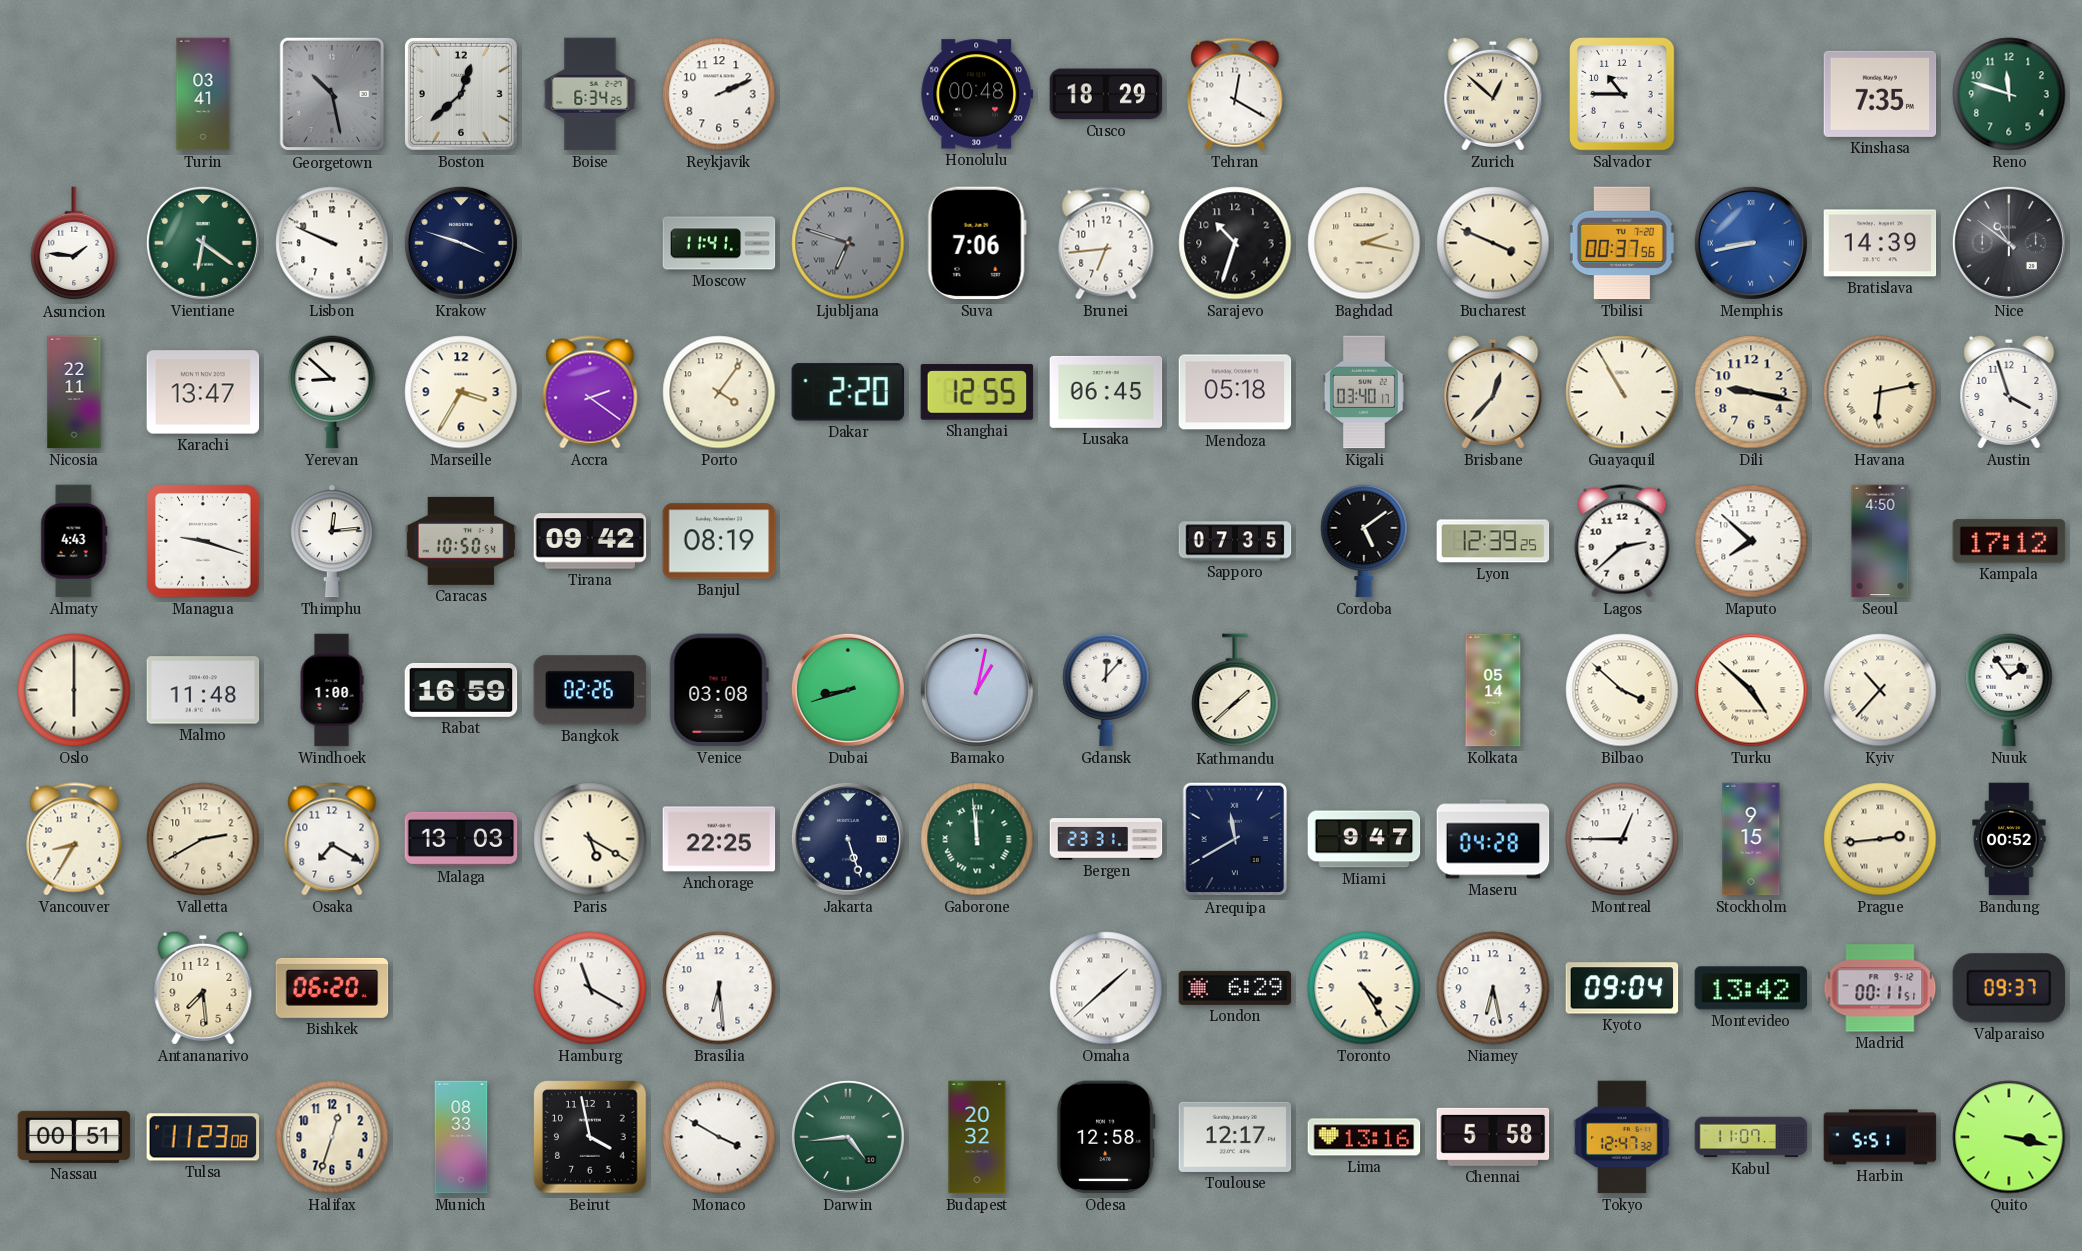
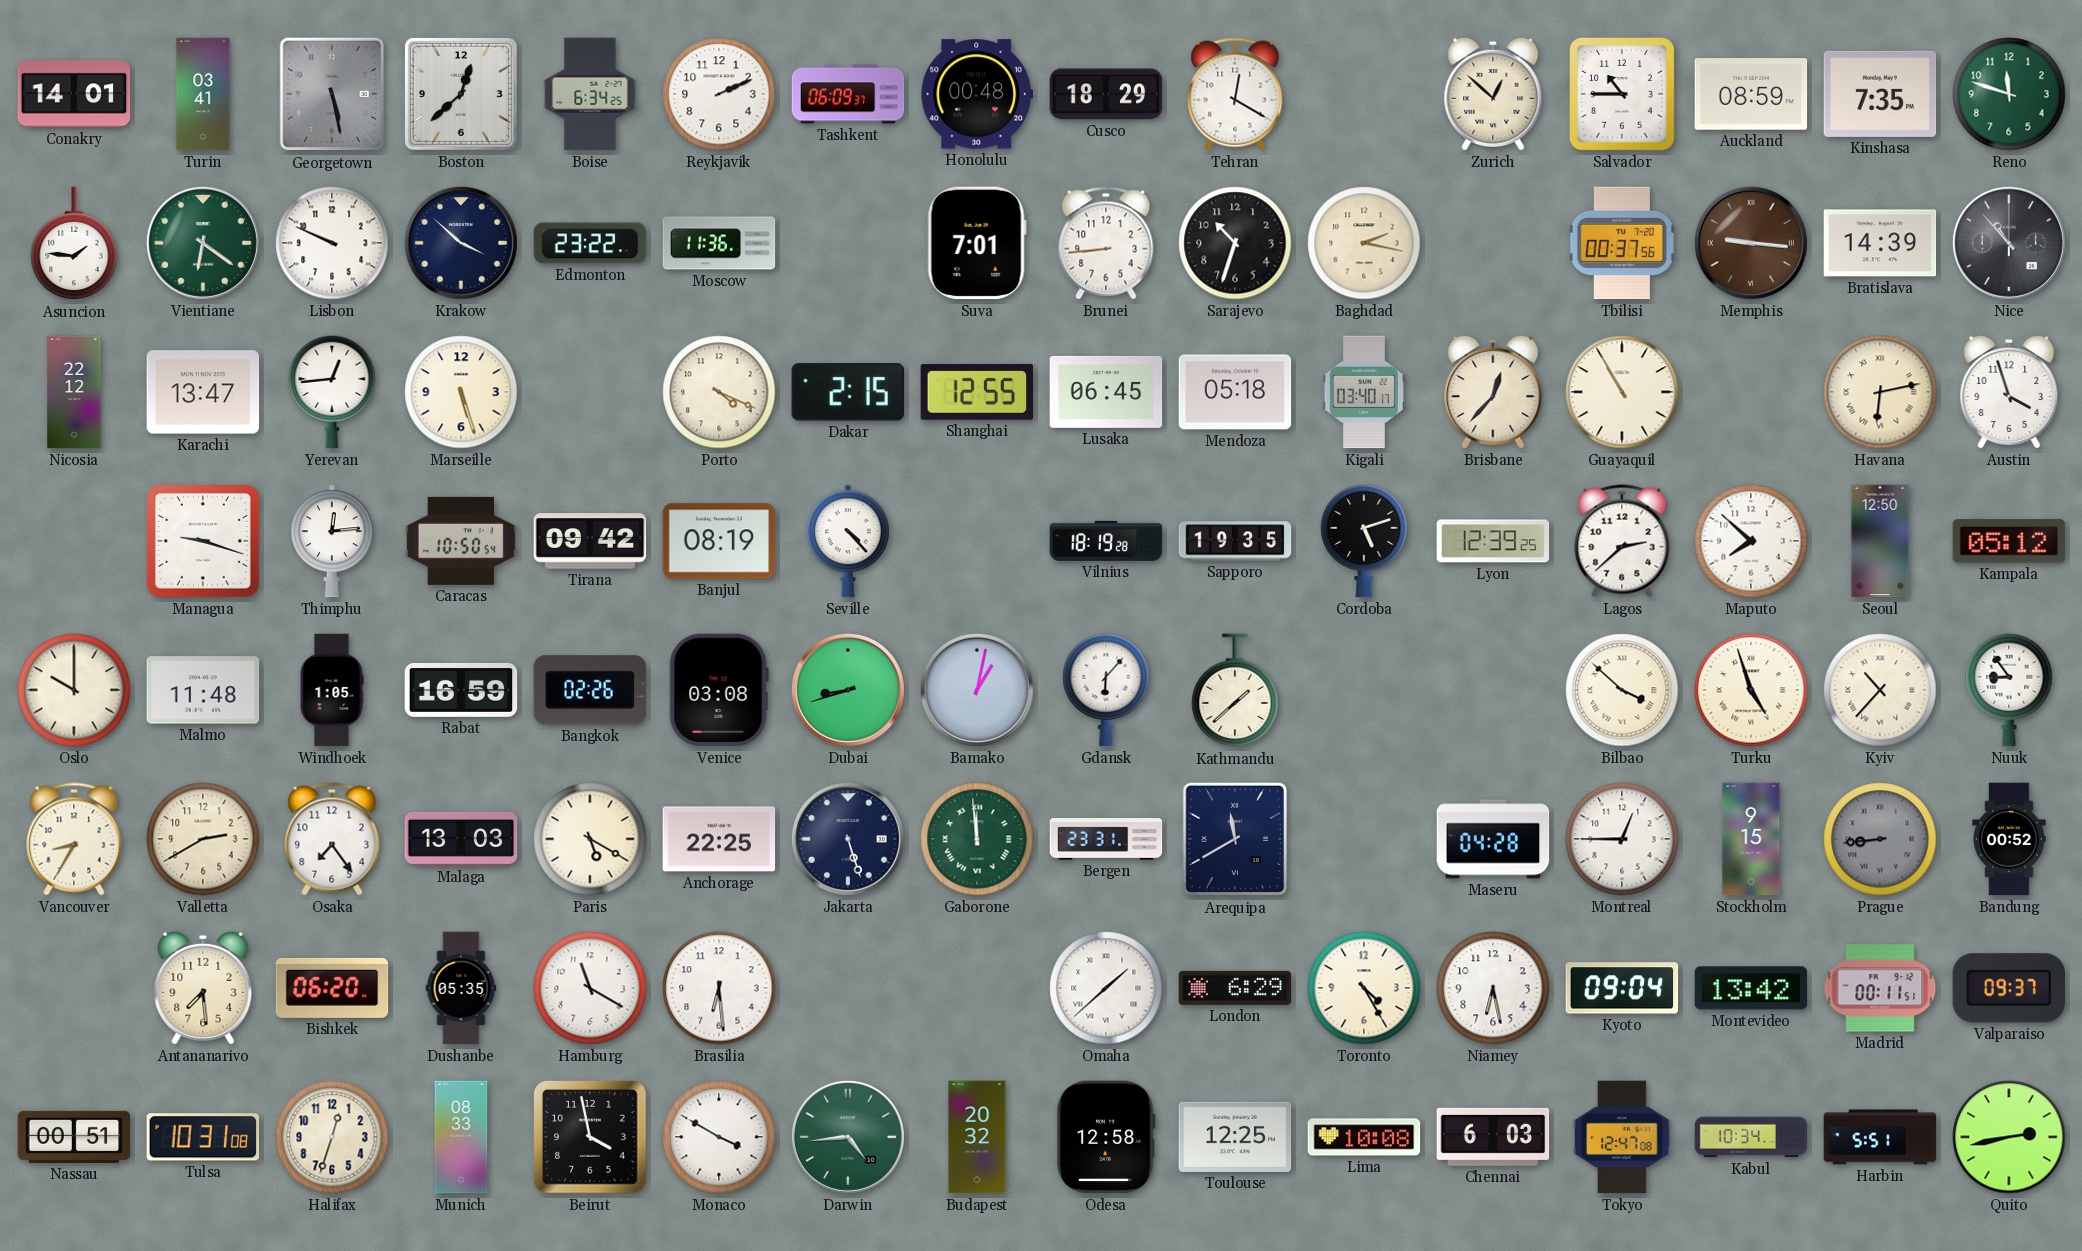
Conakry: none -> 14:01 (74, 94)
Georgetown: 10:28 -> 5:28 (332, 94)
Tashkent: none -> 06:09 (848, 94)
Auckland: none -> 08:59 (1751, 94)
Krakow: 3:48 -> 3:52 (461, 243)
Edmonton: none -> 23:22 (590, 243)
Moscow: 11:41 -> 11:36 (719, 243)
Ljubljana: 6:48 -> none (848, 243)
Suva: 7:06 -> 7:01 (977, 243)
Brunei: 6:44 -> 8:44 (1106, 243)
Bucharest: 3:49 -> none (1493, 243)
Memphis: 8:43 -> 9:16 (1751, 243)
Memphis dial: blue -> brown (1751, 243)
Nice: 10:51 -> 10:53 (2009, 243)
Nicosia: 22:11 -> 22:12 (74, 392)
Yerevan: 8:52 -> 12:44 (332, 392)
Marseille: 3:35 -> 5:27 (461, 392)
Accra: 2:21 -> none (590, 392)
Porto: 4:06 -> 4:19 (719, 392)
Dakar: 2:20 -> 2:15 (847, 392)
Dili: 9:17 -> none (1751, 392)
Almaty: 4:43 -> none (74, 541)
Seville: none -> 4:23 (849, 541)
Vilnius: none -> 18:19 (1106, 541)
Sapporo: 07:35 -> 19:35 (1235, 541)
Cordoba: 5:09 -> 5:12 (1364, 541)
Seoul: 4:50 -> 12:50 (1880, 541)
Kampala: 17:12 -> 05:12 (2009, 541)
Oslo: 6:00 -> 10:00 (74, 690)
Windhoek: 1:00 -> 1:05 (332, 690)
Gdansk: 12:07 -> 6:07 (1106, 690)
Kolkata: 05:14 -> none (1493, 690)
Turku: 4:52 -> 4:57 (1751, 690)
Nuuk: 1:54 -> 8:54 (2009, 690)
Osaka: 7:20 -> 7:24 (332, 839)
Miami: 9:47 -> none (1364, 839)
Prague: 2:44 -> 8:44 (1880, 839)
Prague dial: cream -> grey (1880, 839)
Dushanbe: none -> 05:35 (461, 988)
Tulsa: 11:23 -> 10:31 (203, 1137)
Toulouse: 12:17 -> 12:25 (1235, 1137)
Lima: 13:16 -> 10:08 (1364, 1137)
Chennai: 5:58 -> 6:03 (1493, 1137)
Tokyo: 12:47:32 -> 12:47:08 (1622, 1137)
Kabul: 11:07 -> 10:34 (1751, 1137)
Quito: 3:17 -> 2:43 (2009, 1137)
